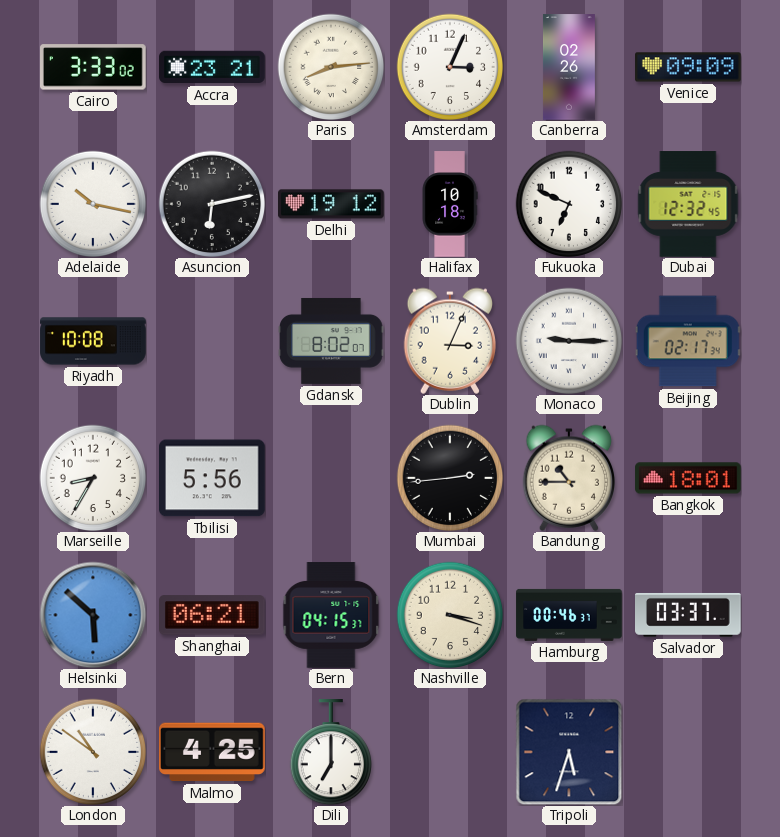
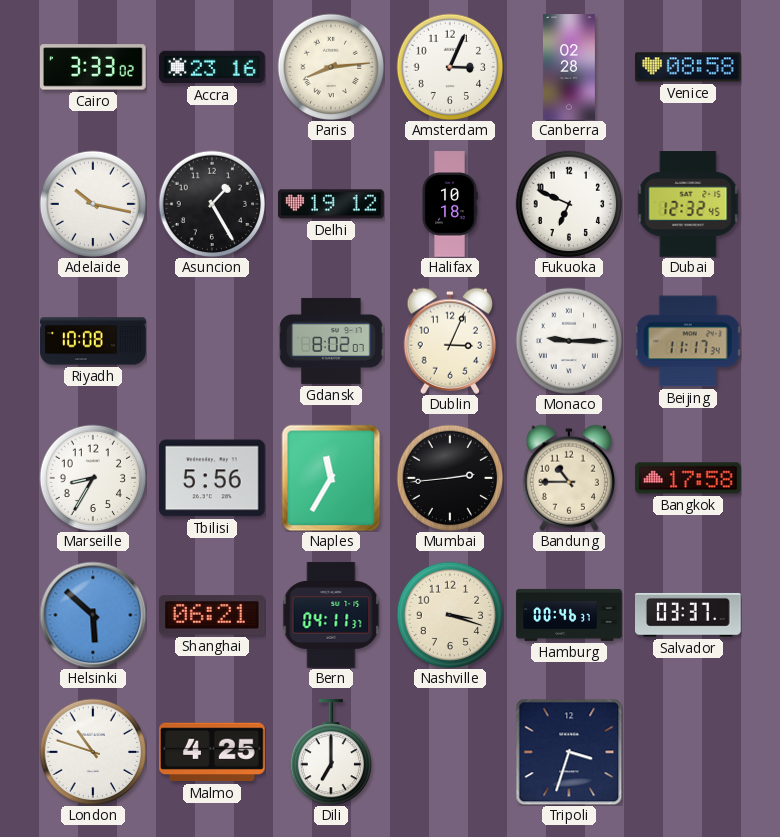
Accra: 23:21 -> 23:16 (212, 67)
Canberra: 02:26 -> 02:28 (569, 67)
Venice: 09:09 -> 08:58 (688, 67)
Asuncion: 6:13 -> 1:25 (212, 204)
Beijing: 02:17 -> 11:17 (688, 341)
Naples: none -> 11:35 (331, 478)
Bangkok: 18:01 -> 17:58 (688, 478)
Bern: 04:15 -> 04:11 (331, 615)
London: 10:51 -> 10:48 (93, 752)
Tripoli: 5:33 -> 3:33 (569, 752)
